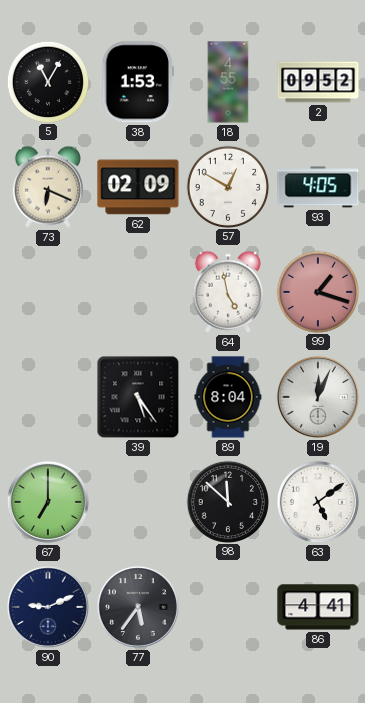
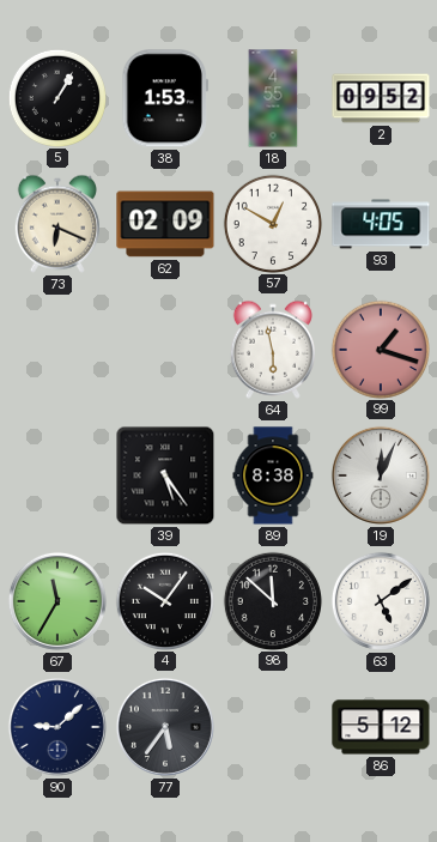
5: 11:05 -> 1:05 (56, 97)
64: 4:58 -> 5:58 (273, 350)
89: 8:04 -> 8:38 (273, 475)
67: 7:00 -> 11:35 (57, 601)
4: none -> 10:06 (164, 600)
90: 9:11 -> 9:08 (57, 727)
86: 4:41 -> 5:12 (381, 727)
